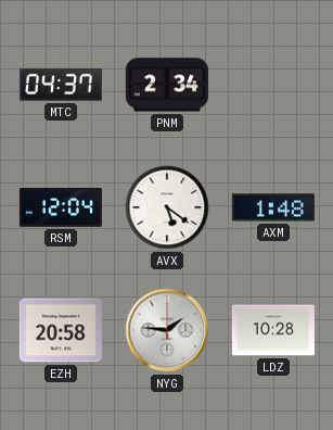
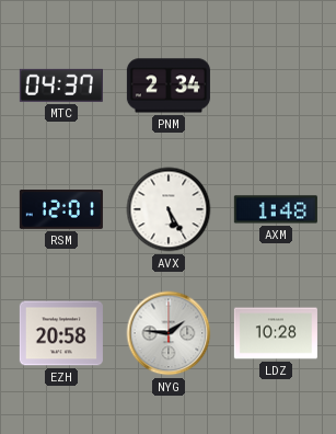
RSM: 12:04 -> 12:01 (61, 210)
AVX: 5:21 -> 5:25 (169, 209)
